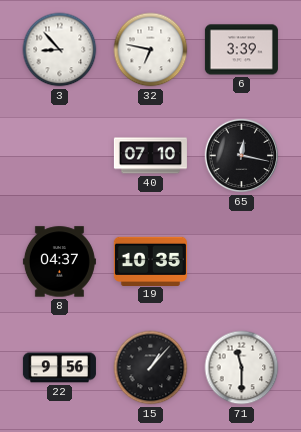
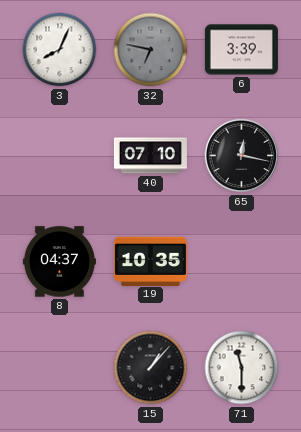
3: 8:53 -> 8:04 (60, 50)
32 dial: white -> grey (151, 50)
22: 9:56 -> none (59, 368)
